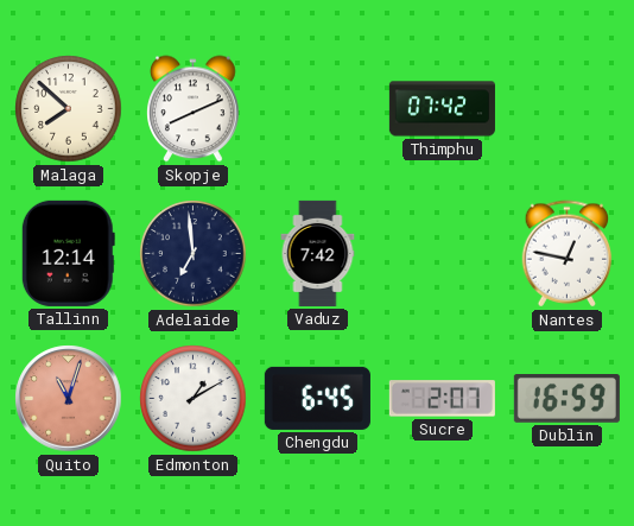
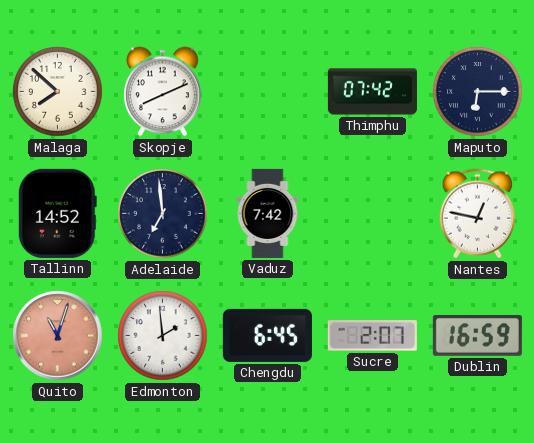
Maputo: none -> 6:15 (478, 92)
Tallinn: 12:14 -> 14:52 (57, 213)
Edmonton: 1:10 -> 1:59 (163, 336)
